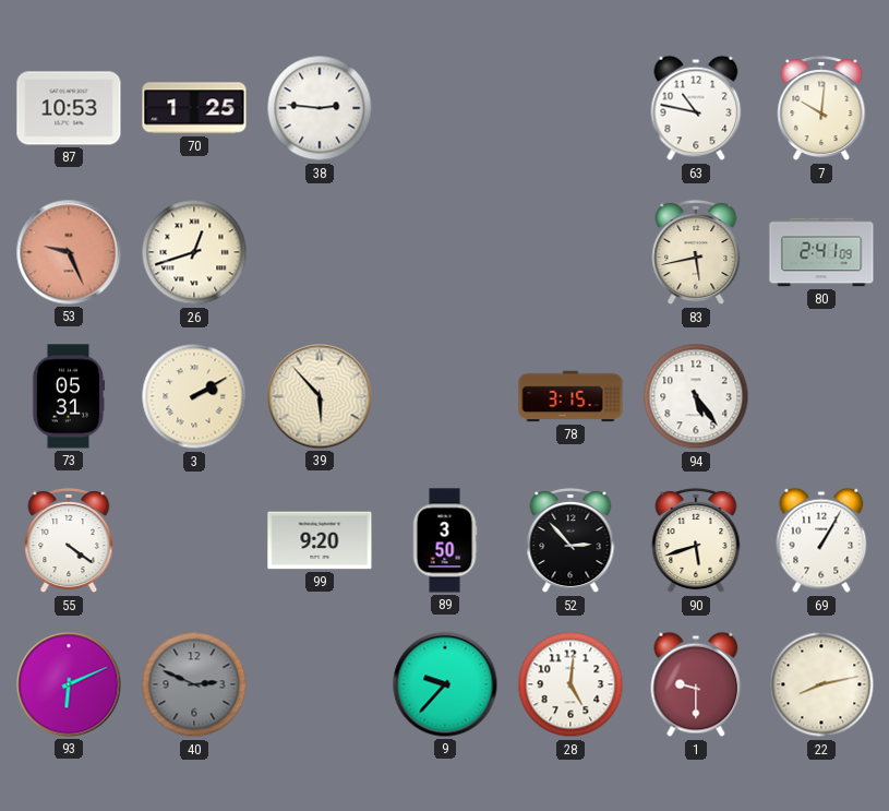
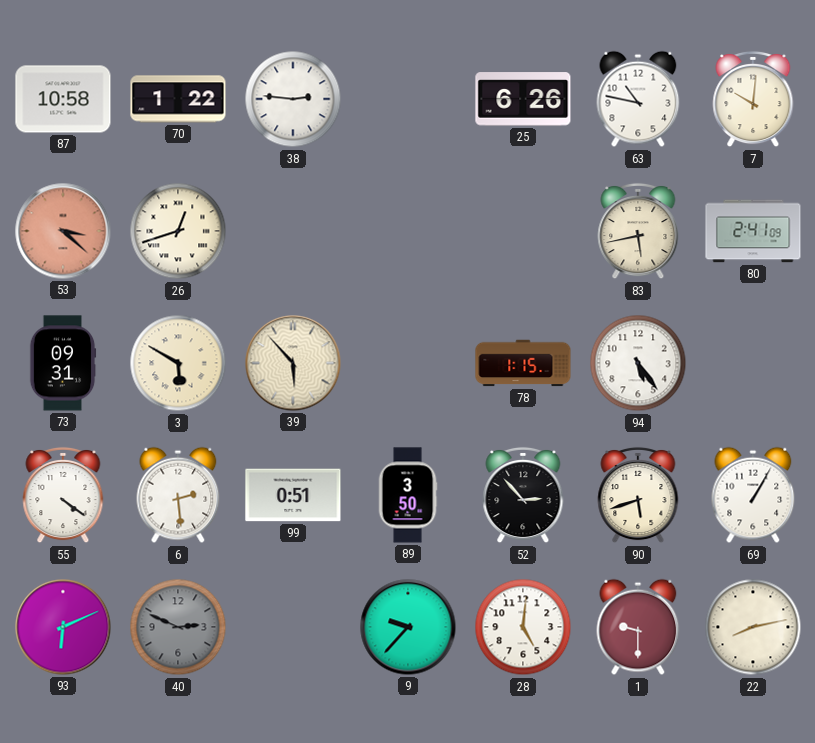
87: 10:53 -> 10:58 (63, 99)
70: 1:25 -> 1:22 (178, 99)
25: none -> 6:26 (523, 99)
53: 9:26 -> 3:22 (63, 231)
73: 05:31 -> 09:31 (63, 363)
3: 2:10 -> 5:50 (178, 363)
78: 3:15 -> 1:15 (523, 363)
6: none -> 2:29 (178, 495)
99: 9:20 -> 0:51 (293, 495)
